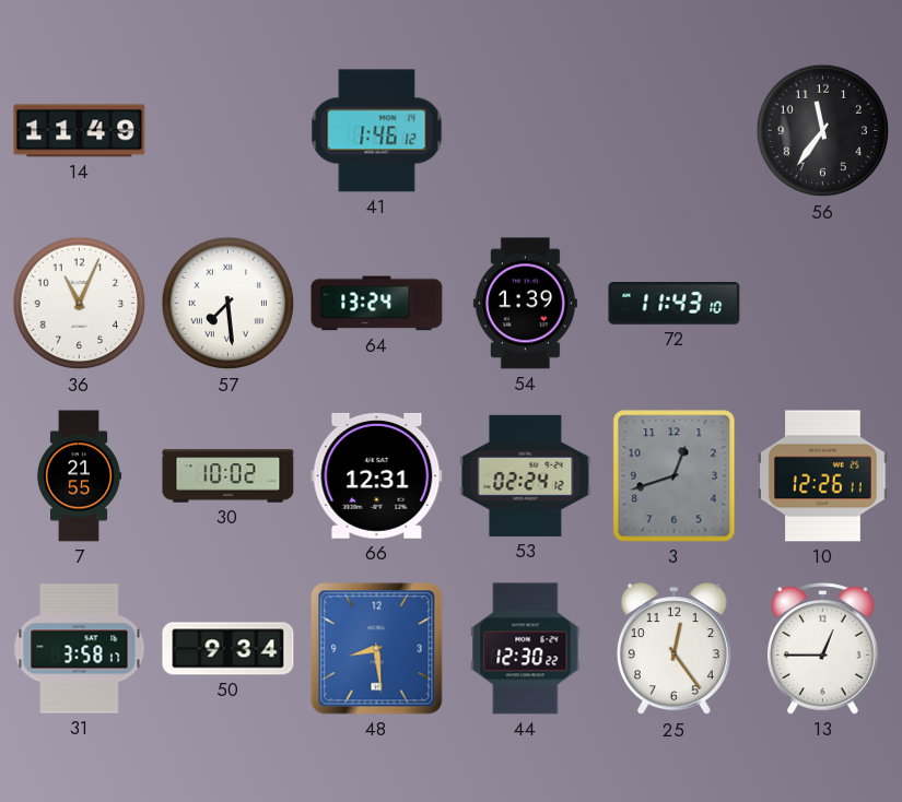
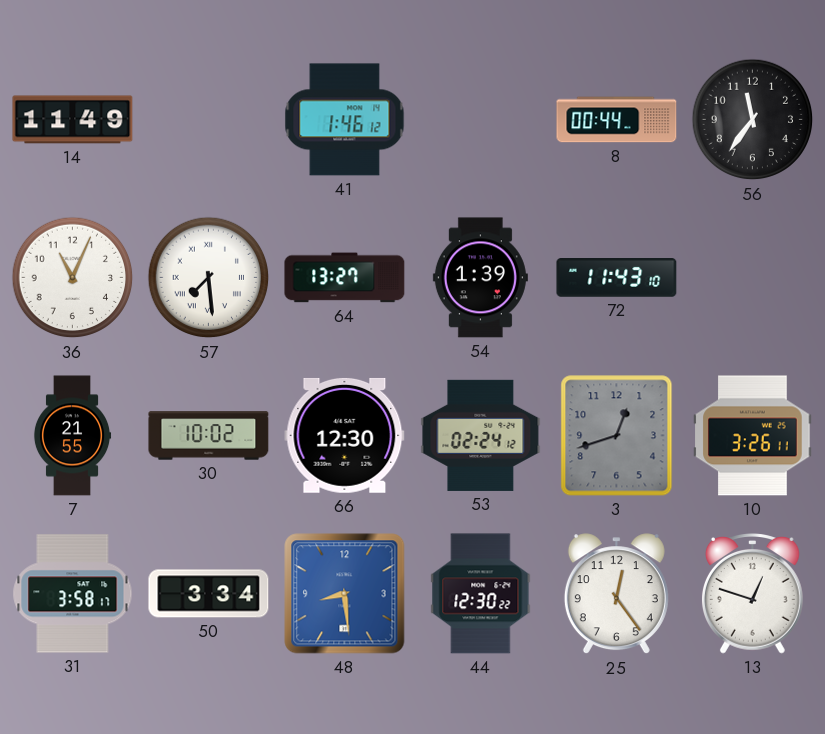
8: none -> 00:44 (617, 120)
64: 13:24 -> 13:27 (345, 278)
66: 12:31 -> 12:30 (345, 435)
10: 12:26 -> 3:26 (753, 436)
50: 9:34 -> 3:34 (209, 594)
13: 12:45 -> 12:48 (752, 594)
